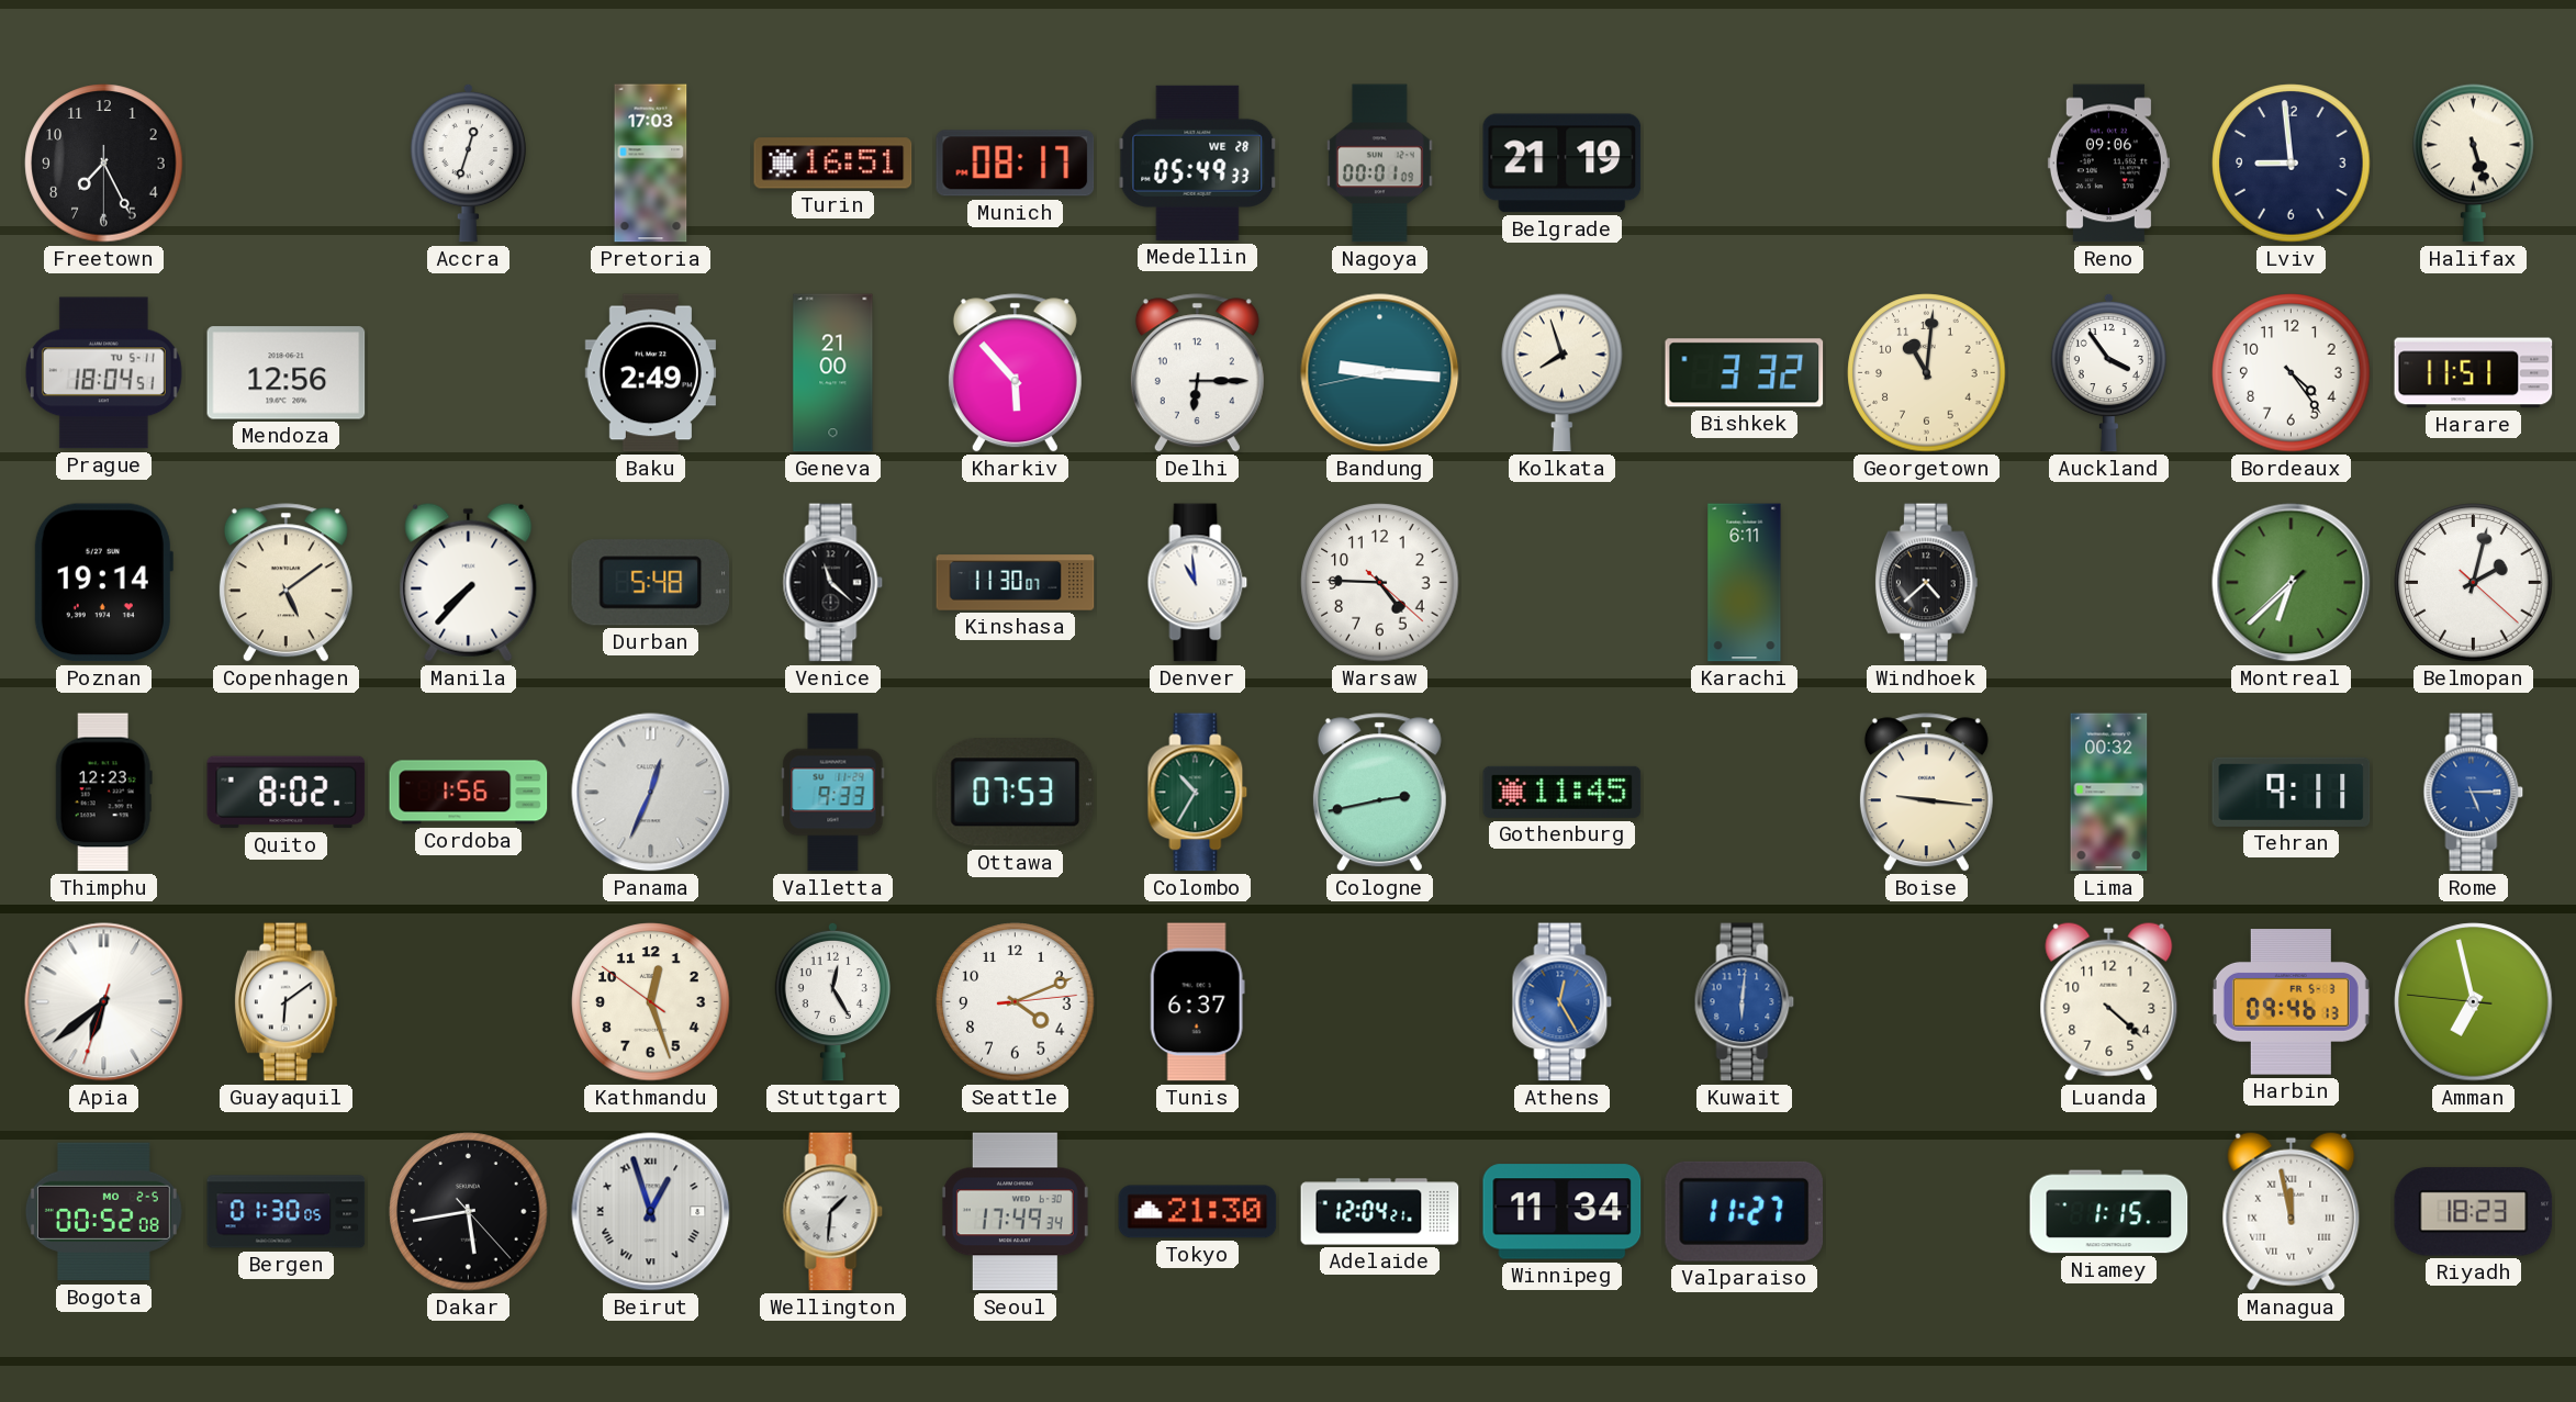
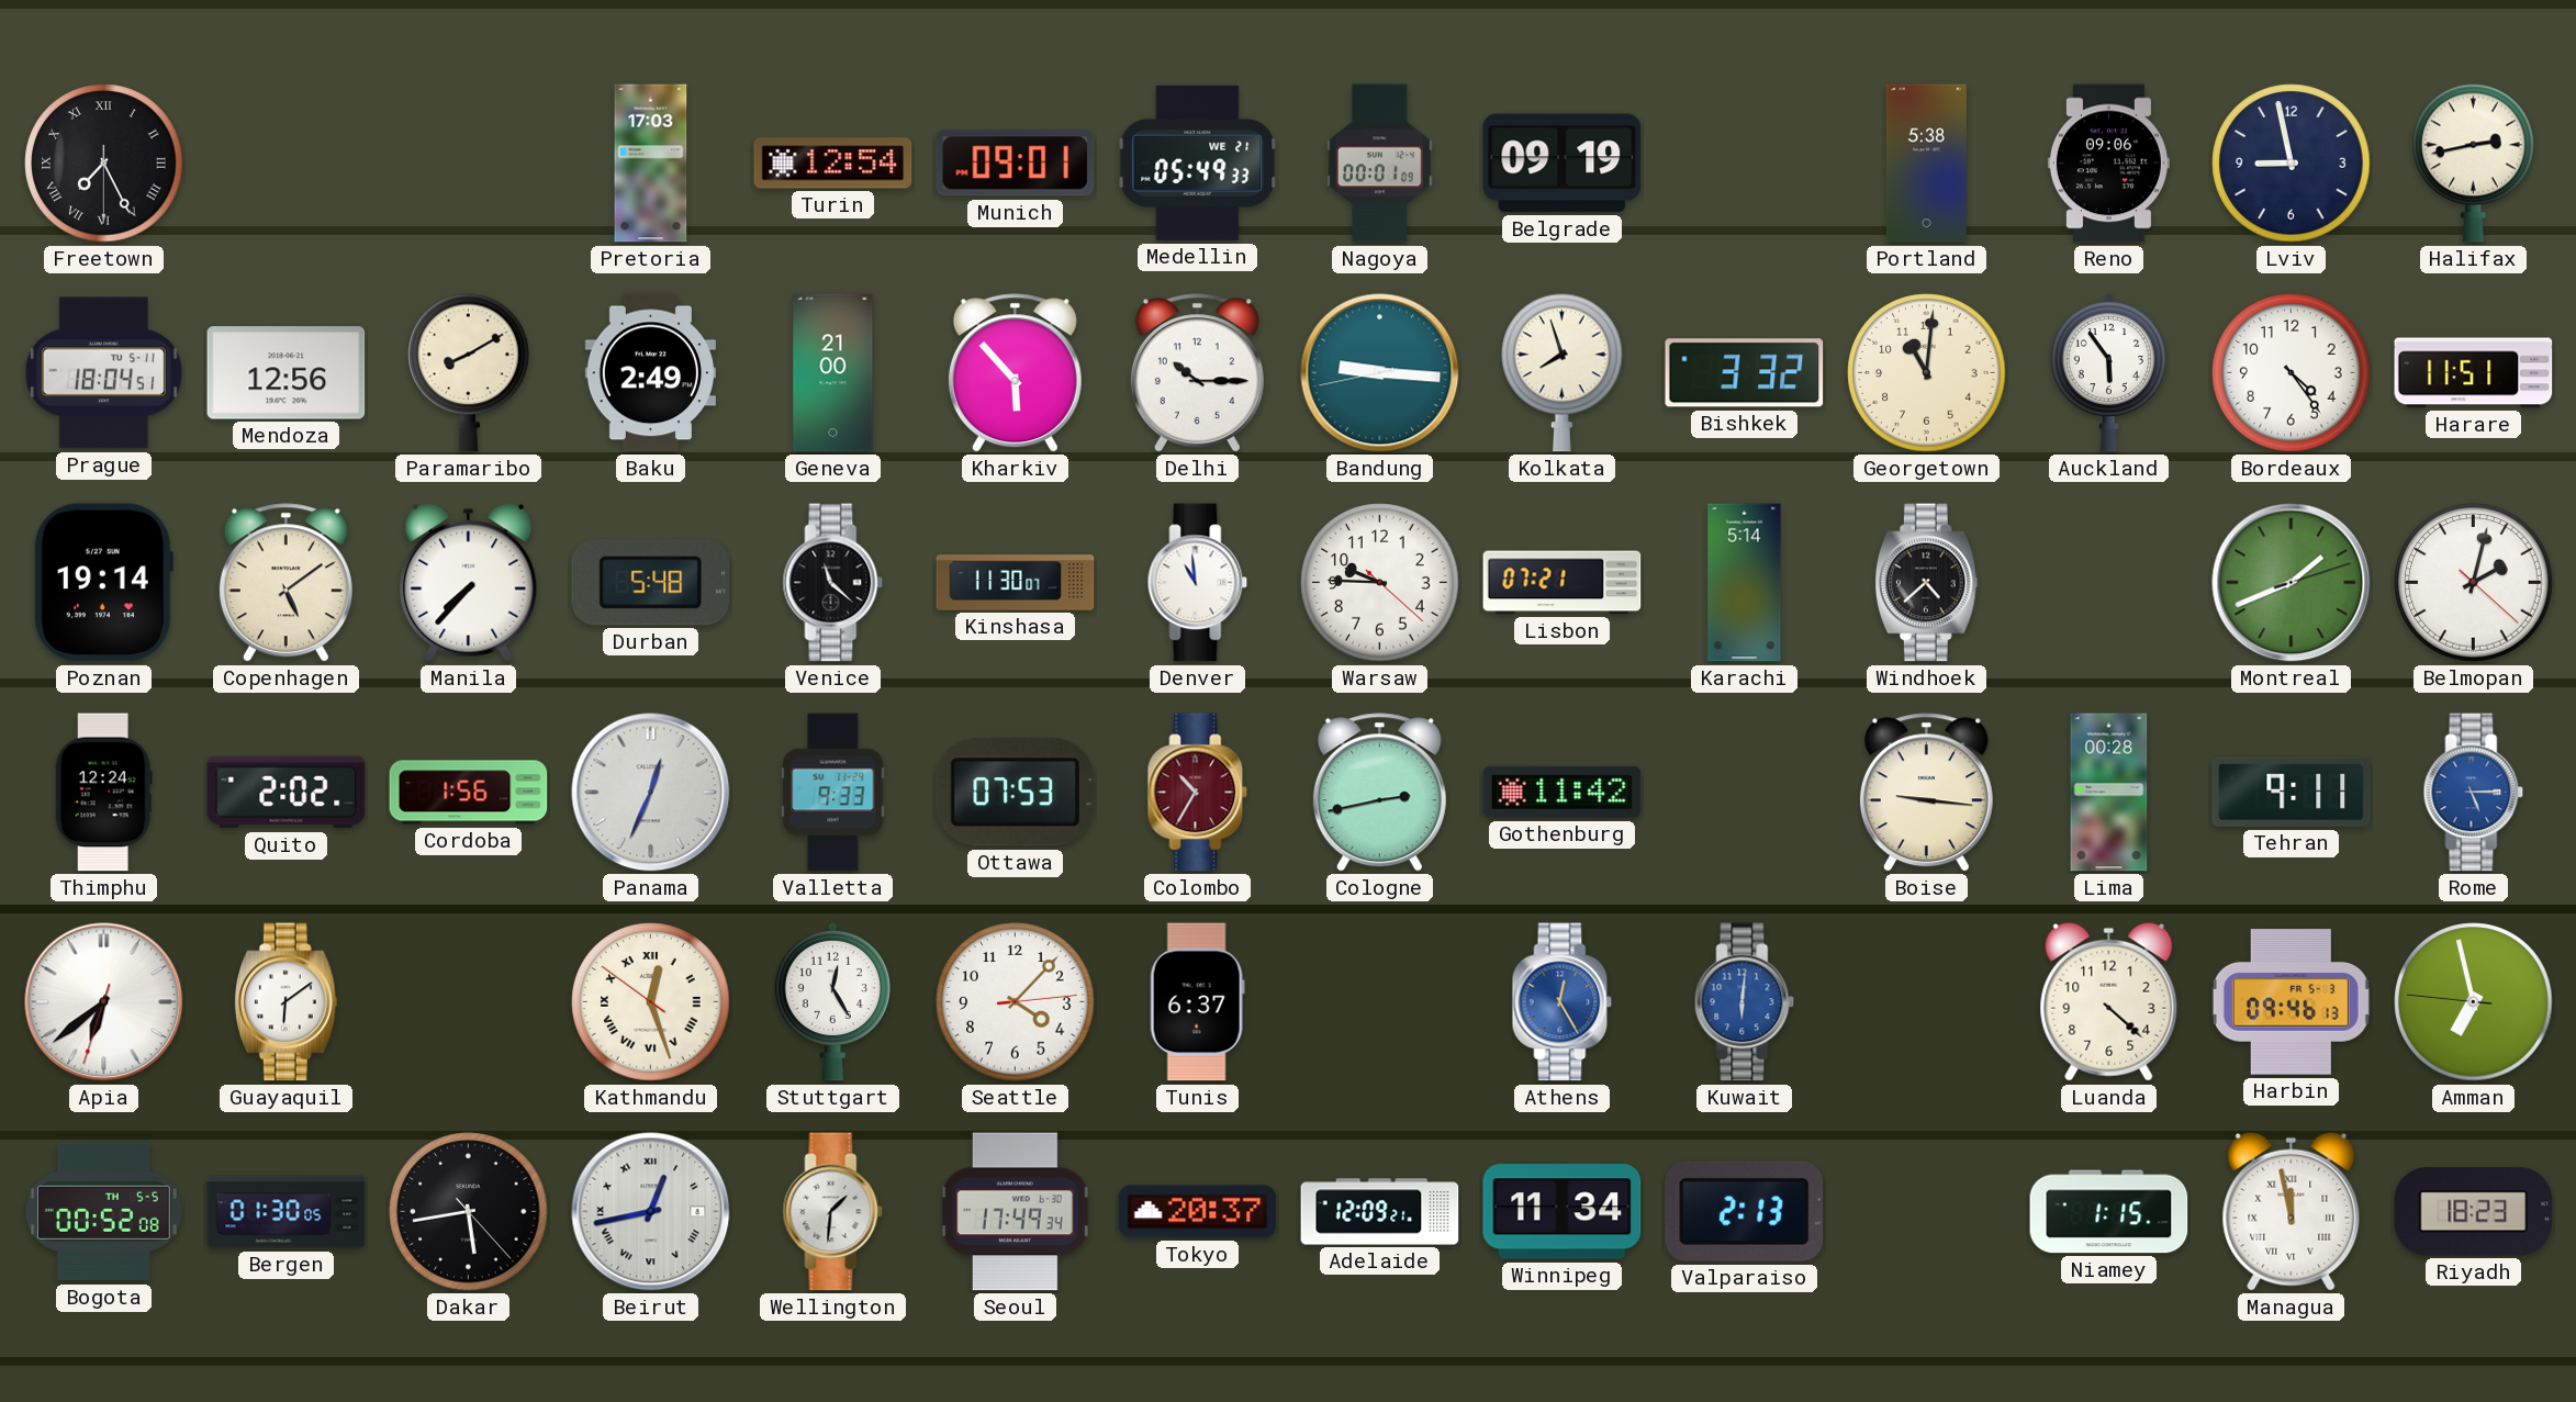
Freetown numerals: Arabic -> Roman (104, 164)
Accra: 12:33 -> none (468, 162)
Turin: 16:51 -> 12:54 (833, 164)
Munich: 08:17 -> 09:01 (1016, 164)
Medellin date: WE 28 -> WE 21 (1198, 162)
Belgrade: 21:19 -> 09:19 (1563, 164)
Portland: none -> 5:38 (1926, 164)
Lviv: 8:59 -> 8:58 (2292, 164)
Halifax: 5:27 -> 2:43 (2474, 162)
Paramaribo: none -> 8:10 (469, 372)
Delhi: 6:15 -> 10:15 (1197, 373)
Auckland: 3:54 -> 5:54 (2108, 372)
Warsaw: 4:45 -> 9:45 (1380, 583)
Lisbon: none -> 07:21 (1563, 583)
Karachi: 6:11 -> 5:14 (1745, 583)
Montreal: 6:37 -> 1:41 (2292, 583)
Thimphu: 12:23 -> 12:24 (103, 793)
Quito: 8:02 -> 2:02 (287, 793)
Colombo dial: green -> burgundy (1198, 793)
Gothenburg: 11:45 -> 11:42 (1563, 792)
Lima: 00:32 -> 00:28 (2109, 793)
Kathmandu numerals: Arabic -> Roman (651, 1002)
Seattle: 4:11 -> 4:07 (1016, 1002)
Bogota date: MO 2-5 -> TH 5-5 (103, 1212)
Beirut: 12:57 -> 12:43 (651, 1212)
Tokyo: 21:30 -> 20:37 (1198, 1212)
Adelaide: 12:04 -> 12:09 (1380, 1212)
Valparaiso: 11:27 -> 2:13 (1745, 1211)
